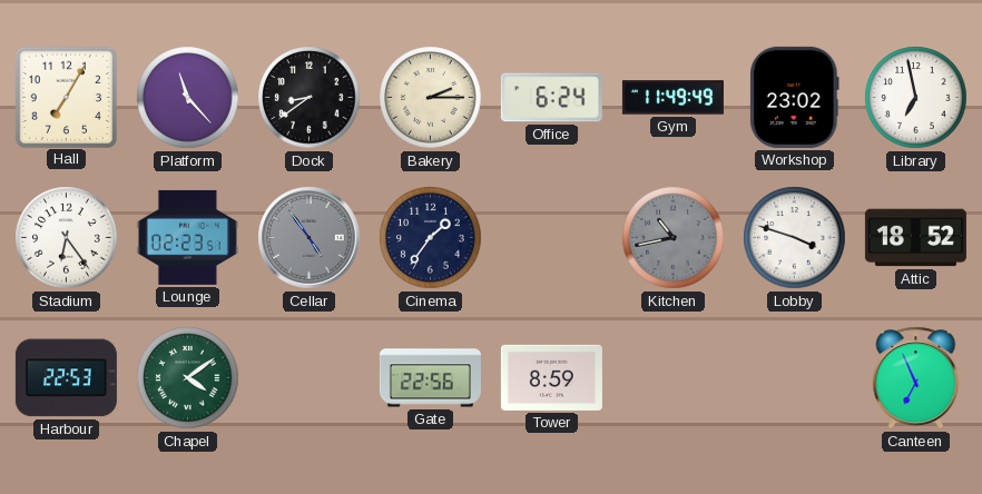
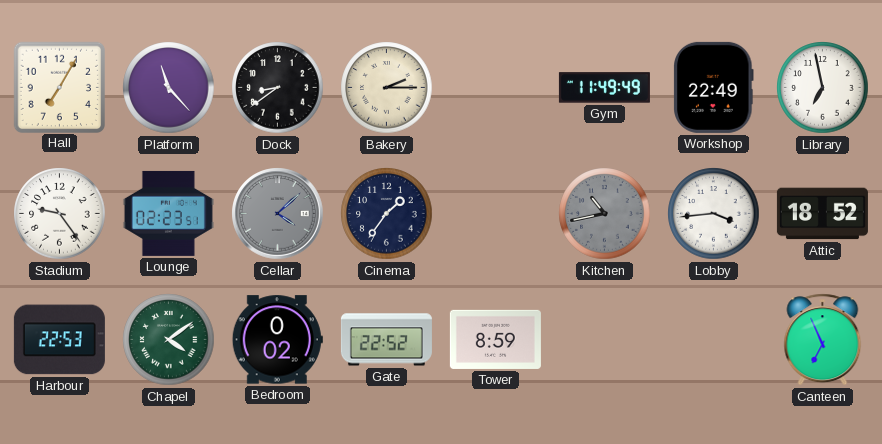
Office: 6:24 -> none (551, 98)
Workshop: 23:02 -> 22:49 (714, 87)
Stadium: 6:24 -> 9:24 (60, 214)
Cellar: 4:54 -> 4:08 (278, 214)
Lobby: 3:48 -> 3:44 (714, 214)
Bedroom: none -> 0:02 (277, 340)
Gate: 22:56 -> 22:52 (386, 340)
